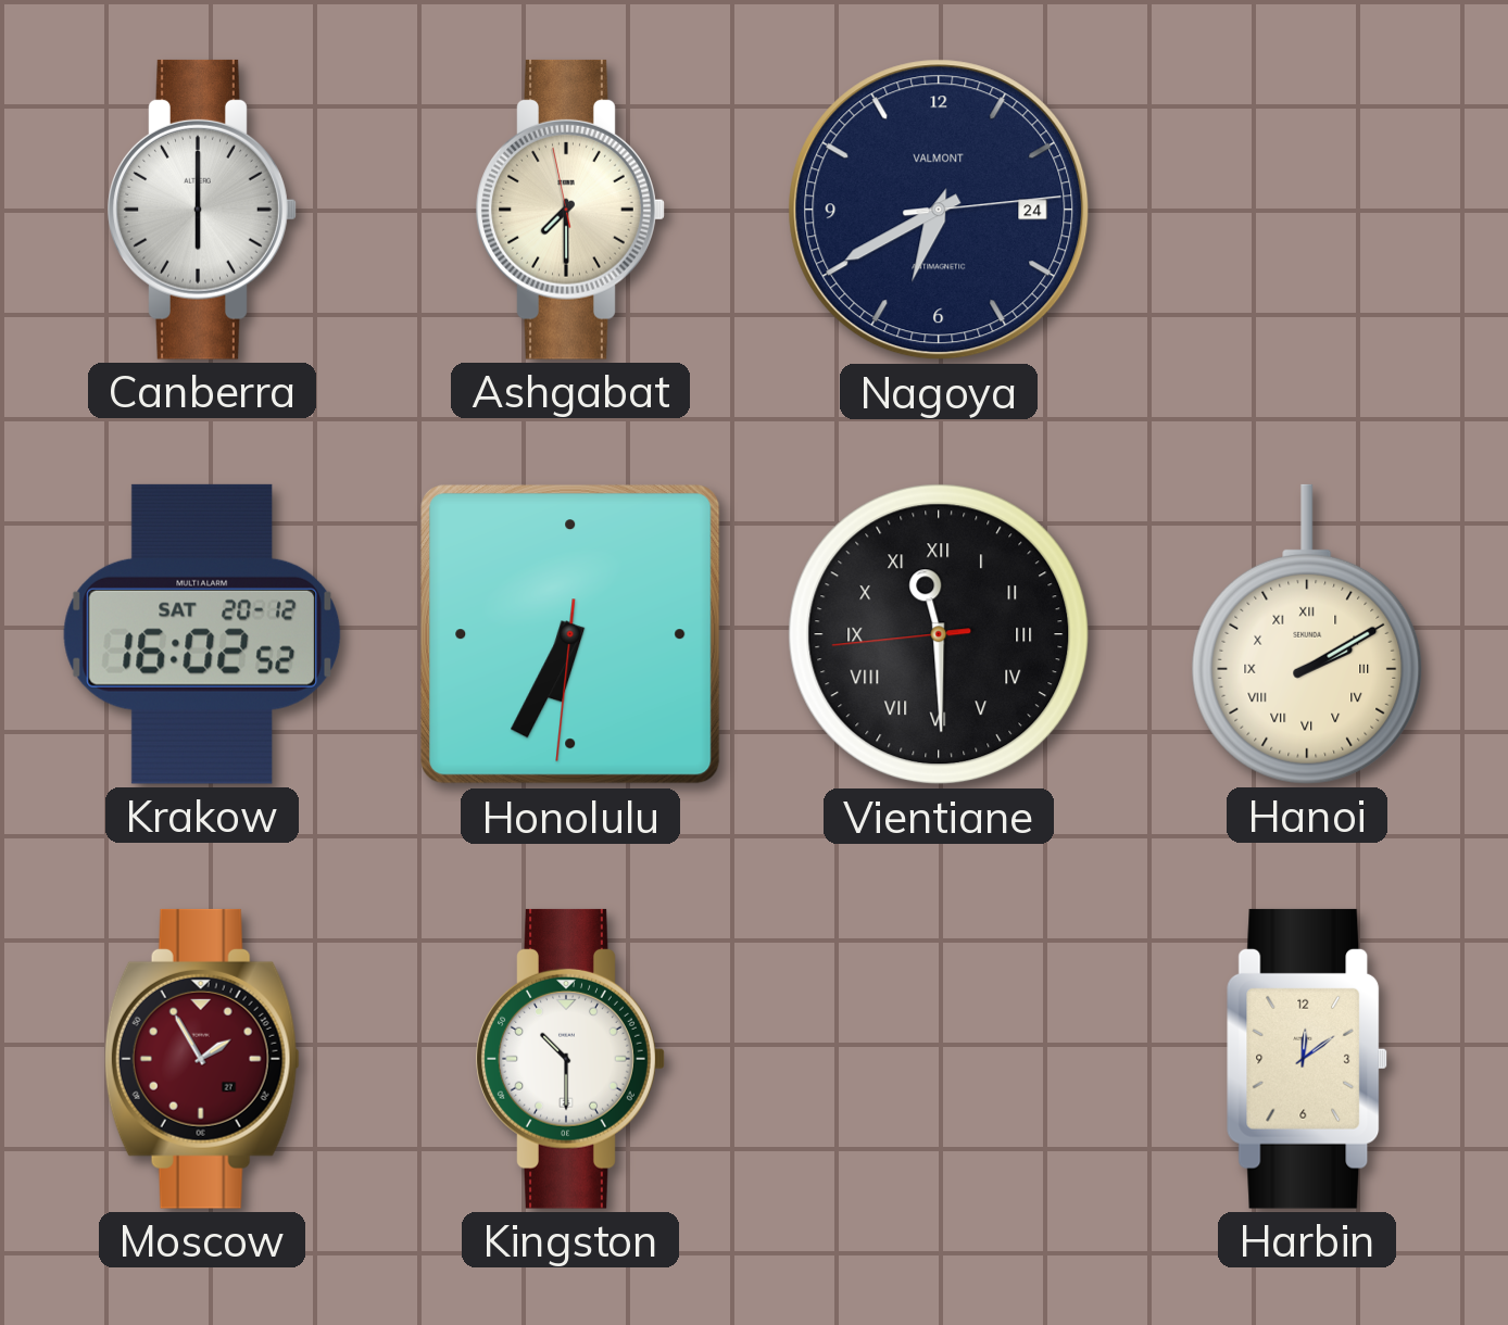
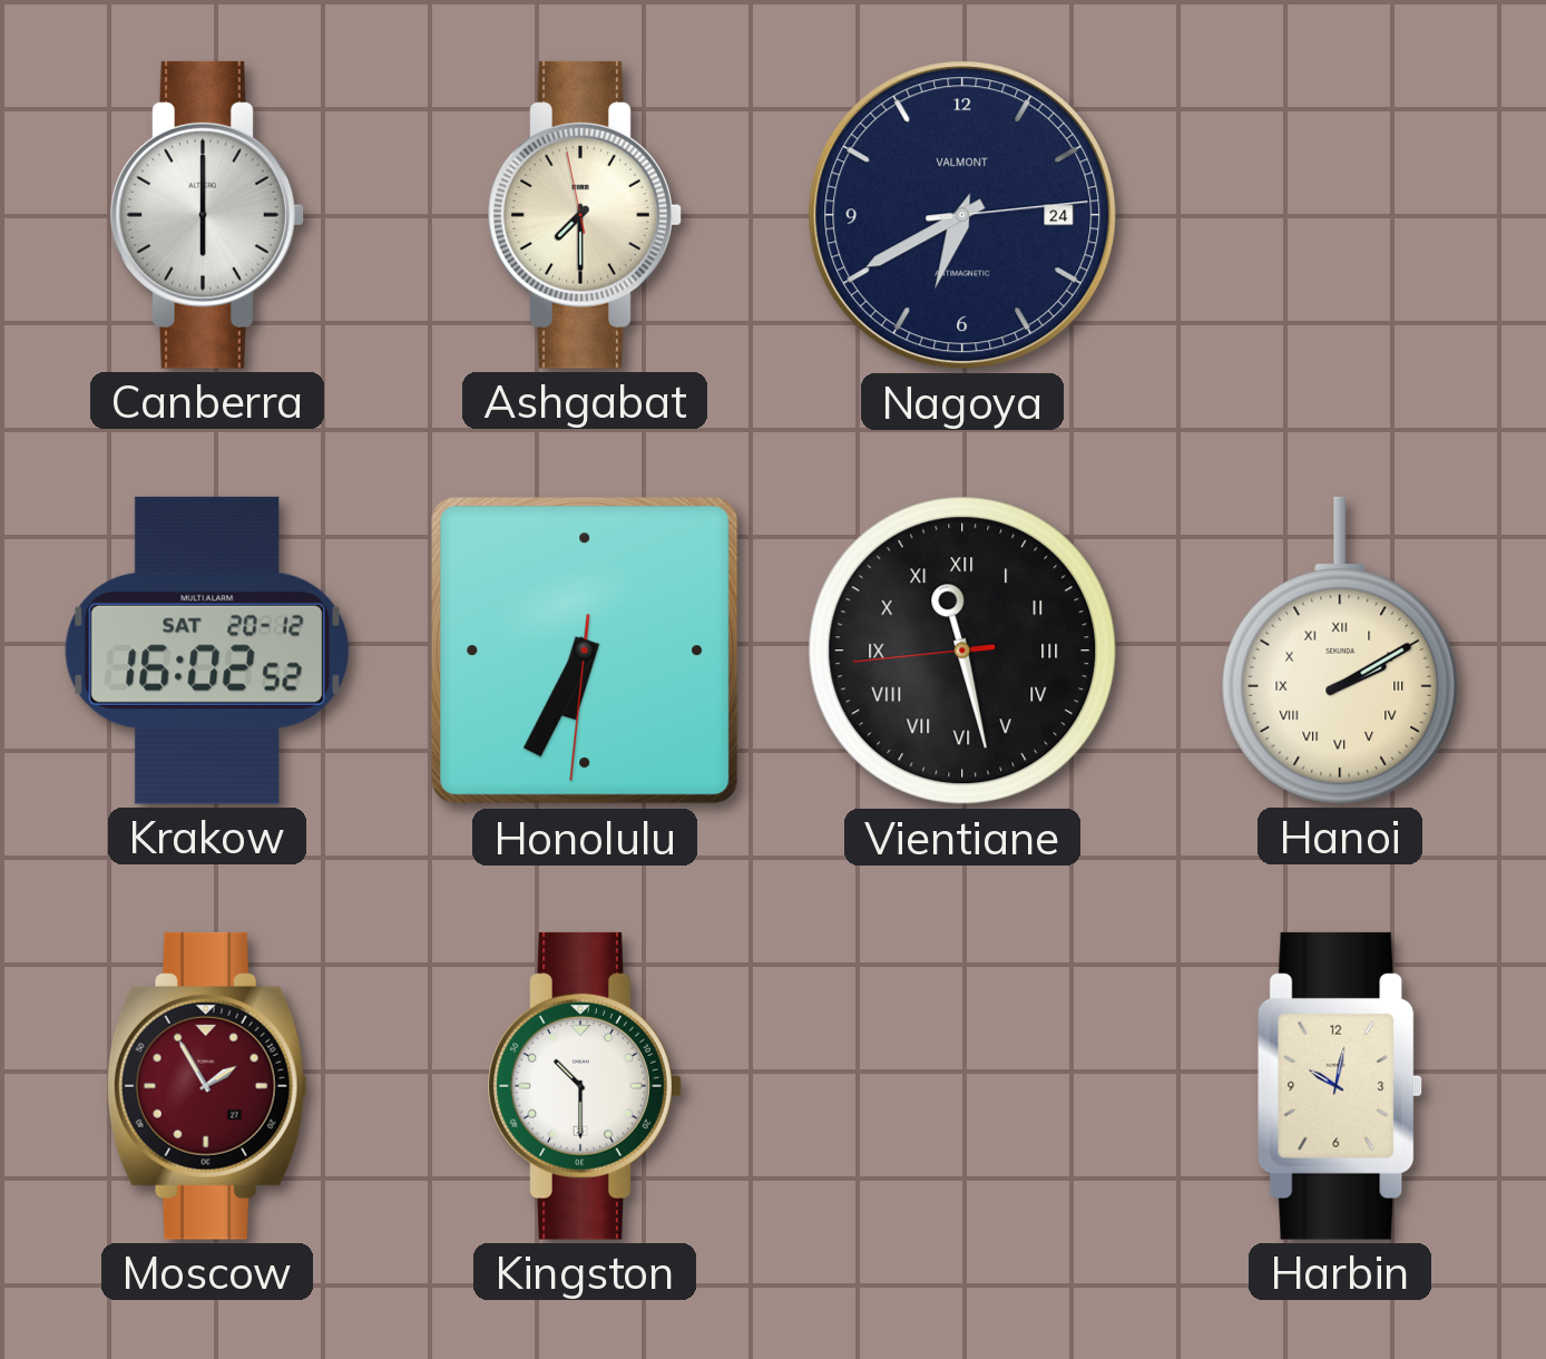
Vientiane: 11:29 -> 11:27 (962, 651)
Harbin: 12:09 -> 10:02 (1340, 1086)
